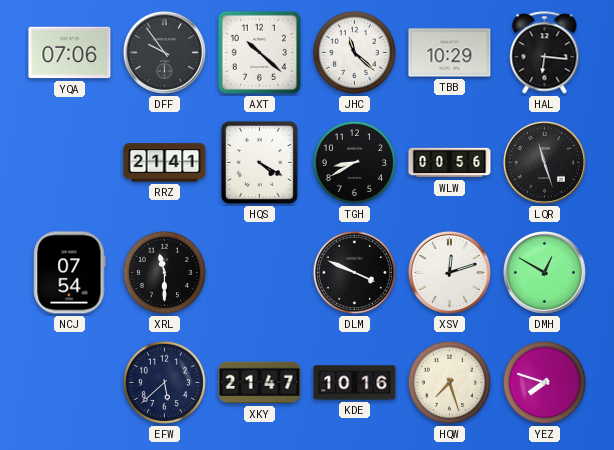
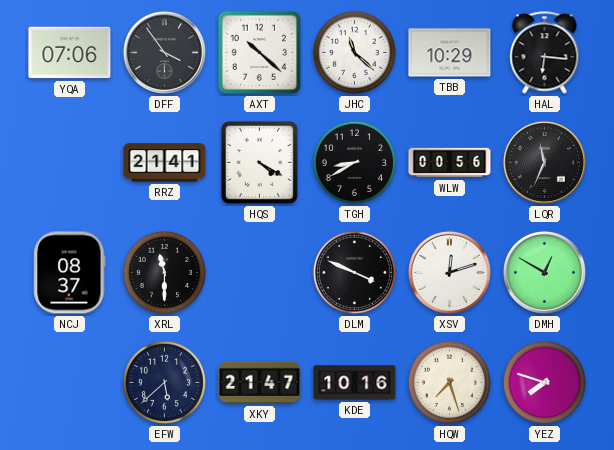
DFF: 9:54 -> 3:54 (164, 52)
LQR: 11:27 -> 11:34 (544, 162)
NCJ: 07:54 -> 08:37 (70, 273)
